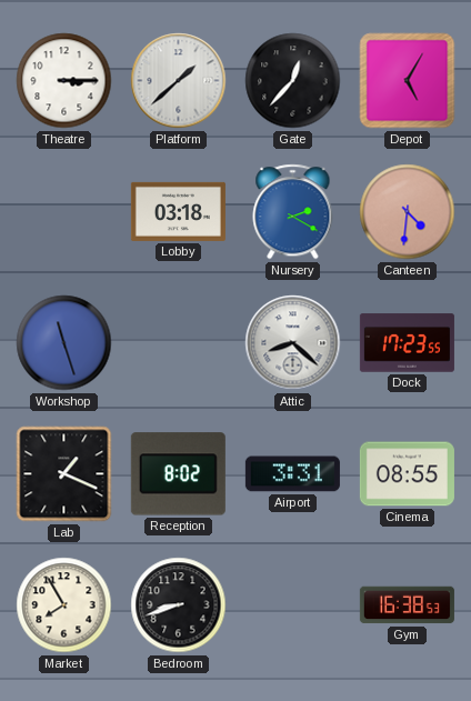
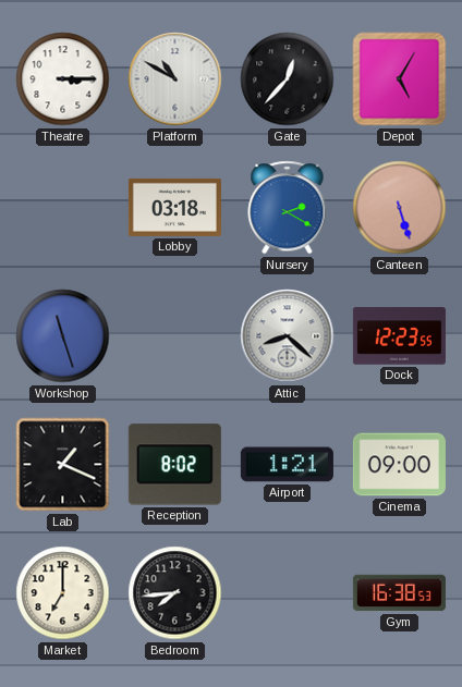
Platform: 1:38 -> 10:50 (175, 79)
Canteen: 4:31 -> 5:27 (400, 208)
Dock: 17:23 -> 12:23 (399, 336)
Airport: 3:31 -> 1:21 (287, 465)
Cinema: 08:55 -> 09:00 (399, 465)
Market: 7:55 -> 7:00 (63, 593)
Bedroom: 8:42 -> 7:44 (175, 593)
